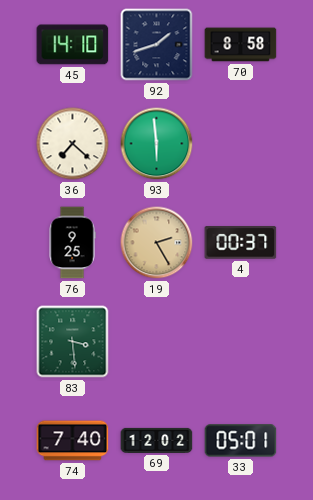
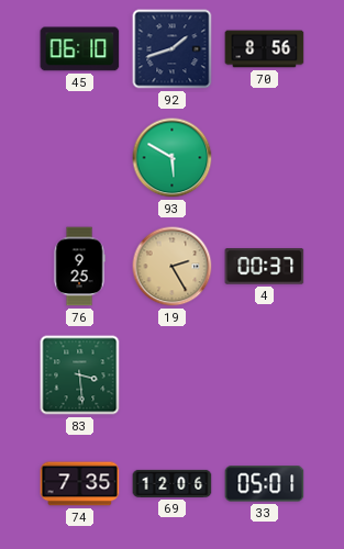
45: 14:10 -> 06:10 (80, 49)
70: 8:58 -> 8:56 (265, 49)
36: 7:22 -> none (73, 144)
93: 5:59 -> 5:50 (173, 158)
74: 7:40 -> 7:35 (80, 484)
69: 12:02 -> 12:06 (173, 483)
